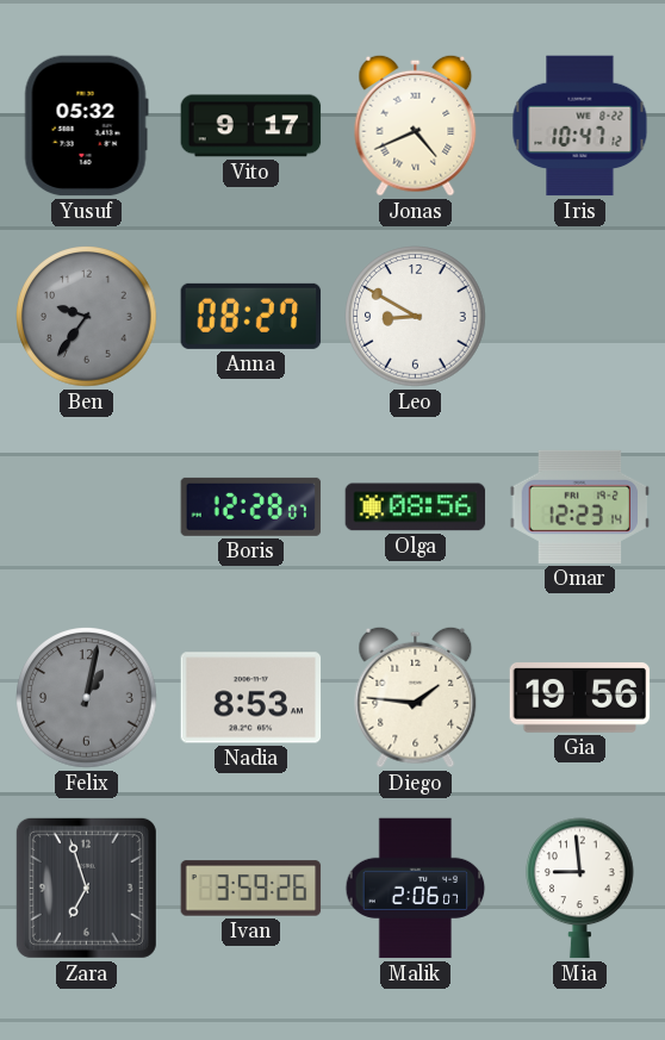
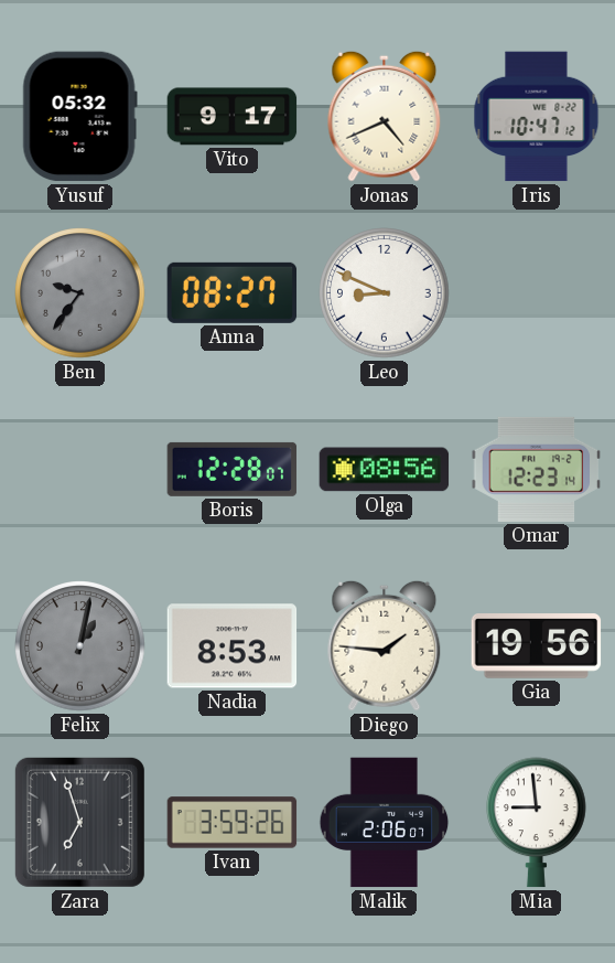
Leo: 8:50 -> 8:49 (385, 293)
